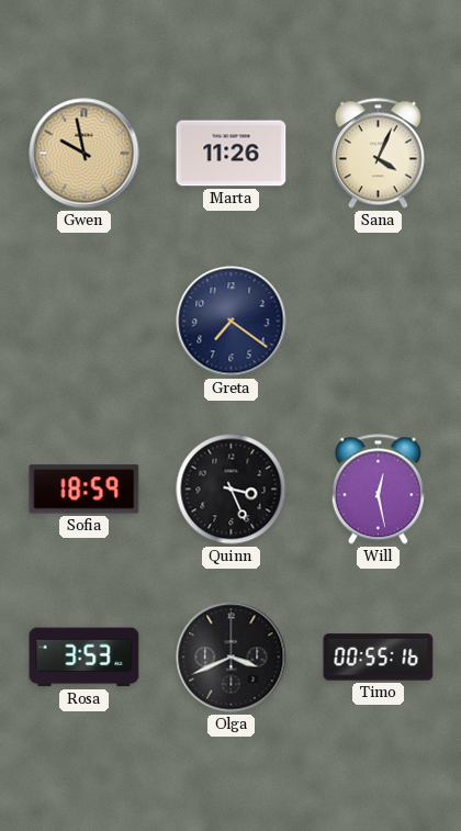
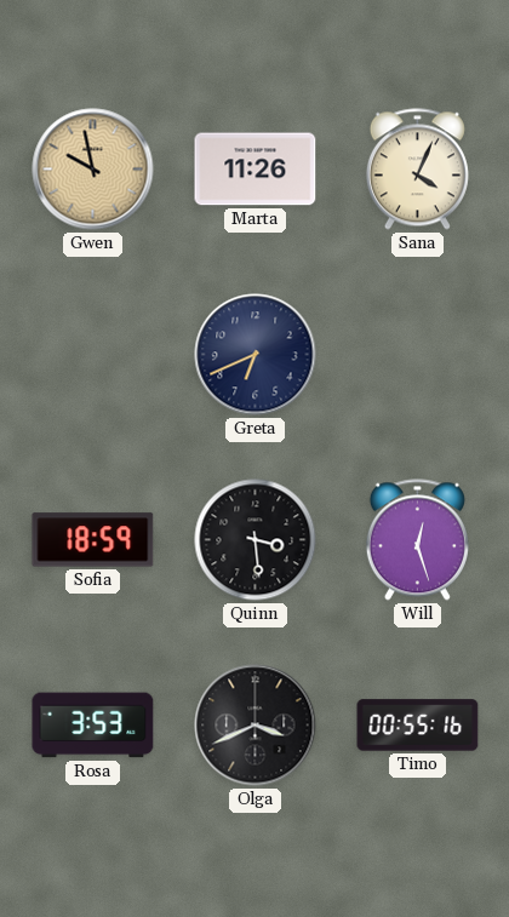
Greta: 7:21 -> 6:41 (256, 355)
Quinn: 3:26 -> 3:29 (256, 540)
Will: 12:28 -> 12:27 (417, 540)
